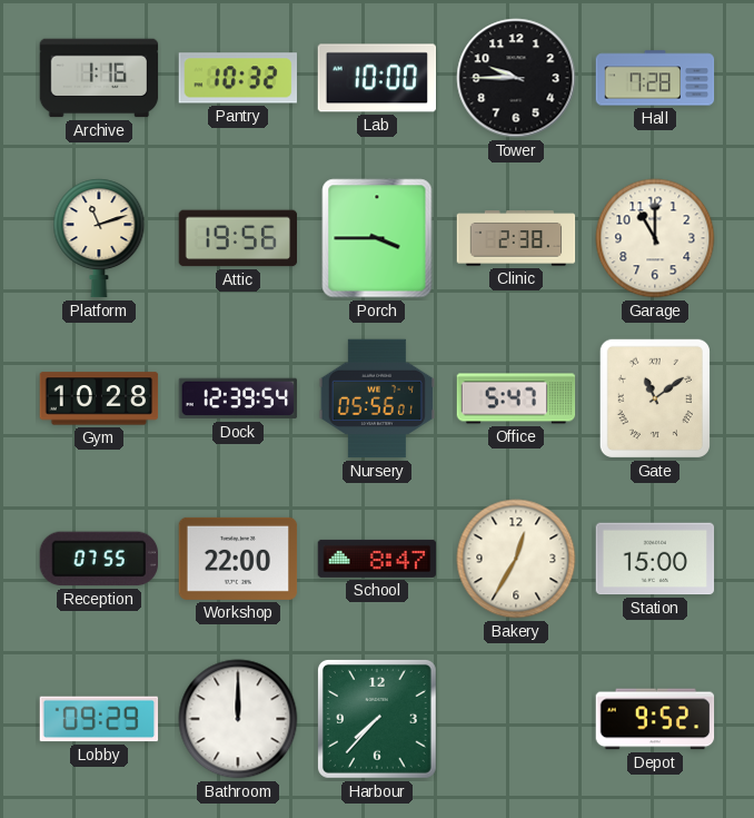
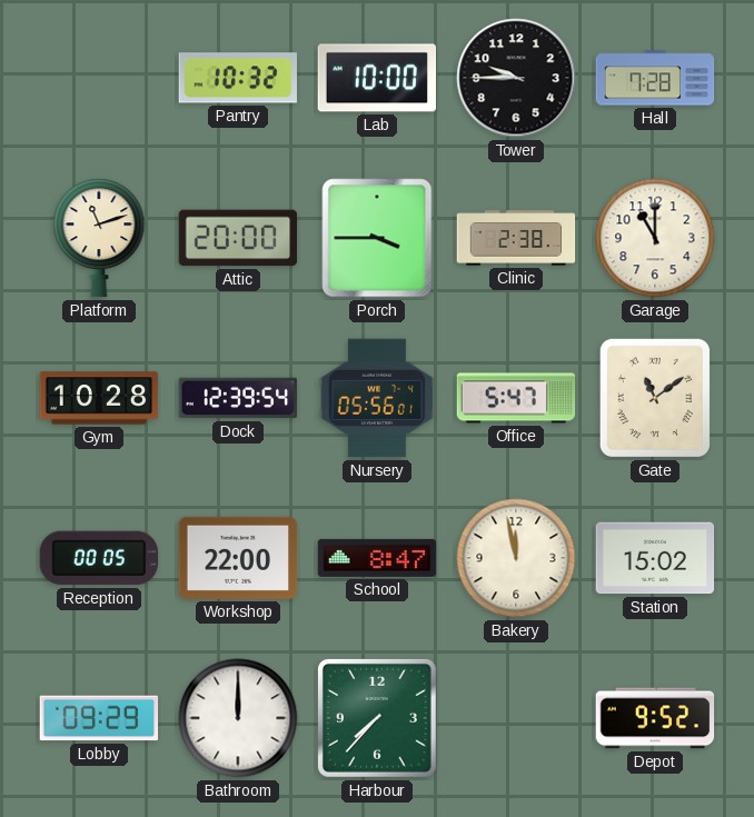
Archive: 1:16 -> none (99, 78)
Attic: 19:56 -> 20:00 (238, 238)
Reception: 07:55 -> 00:05 (98, 558)
Bakery: 12:35 -> 11:58 (516, 558)
Station: 15:00 -> 15:02 (655, 558)
